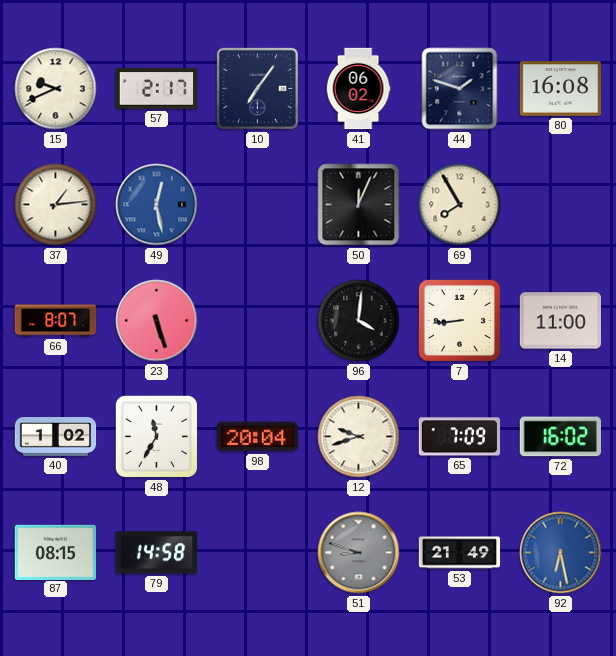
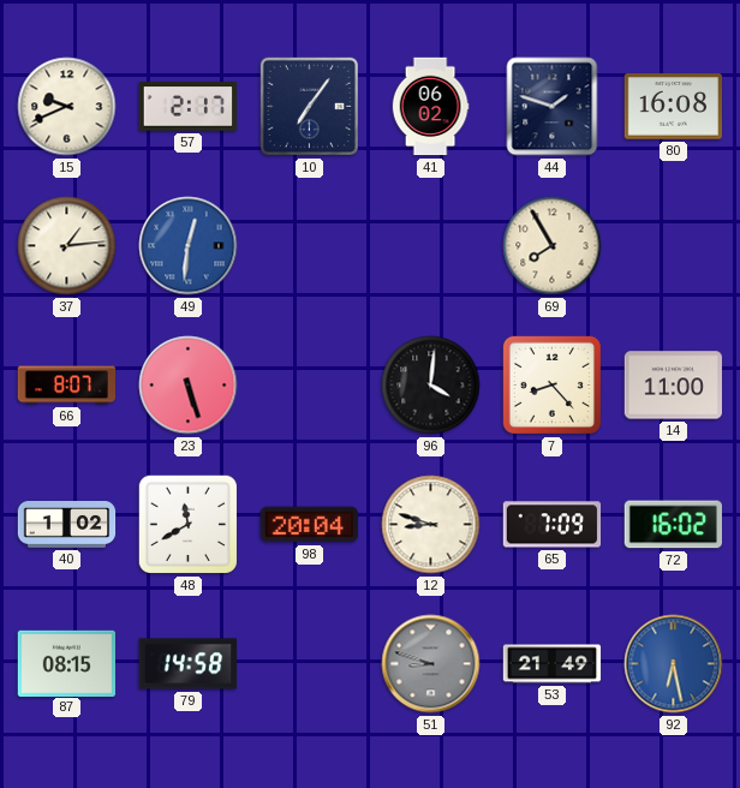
49: 12:28 -> 12:31 (189, 246)
50: 12:04 -> none (359, 205)
7: 8:44 -> 8:23 (551, 384)
48: 11:35 -> 11:40 (187, 524)
12: 9:42 -> 8:48 (431, 525)
